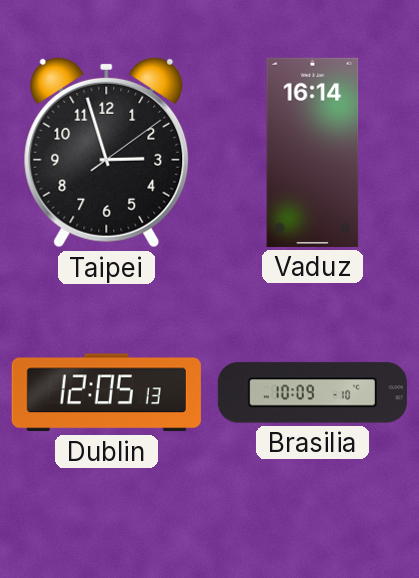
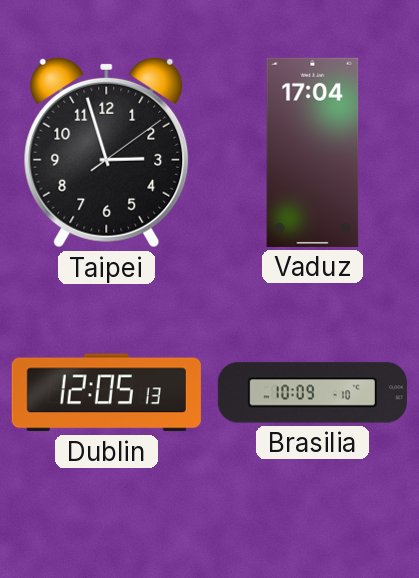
Vaduz: 16:14 -> 17:04 (313, 152)
